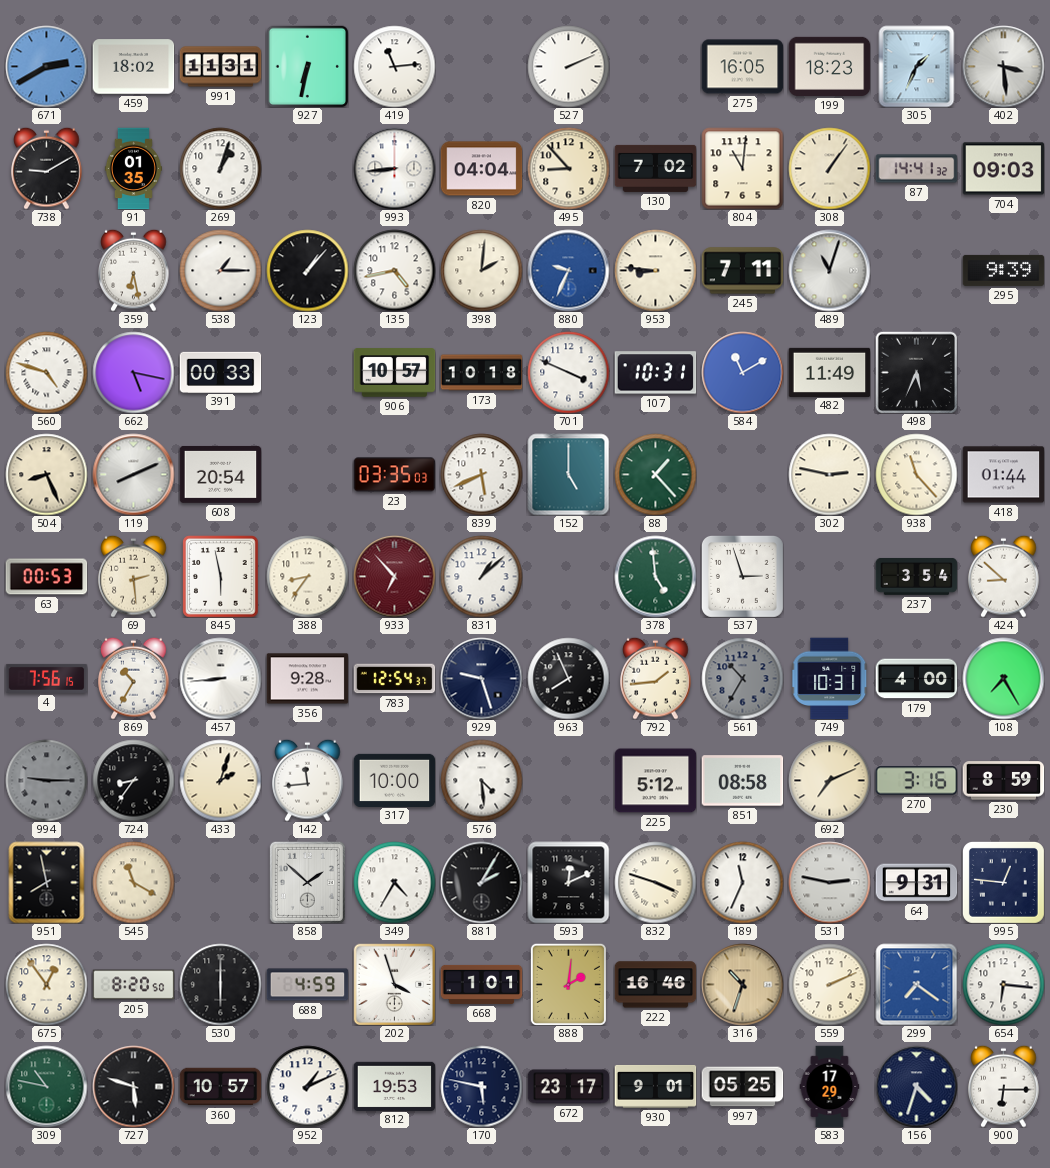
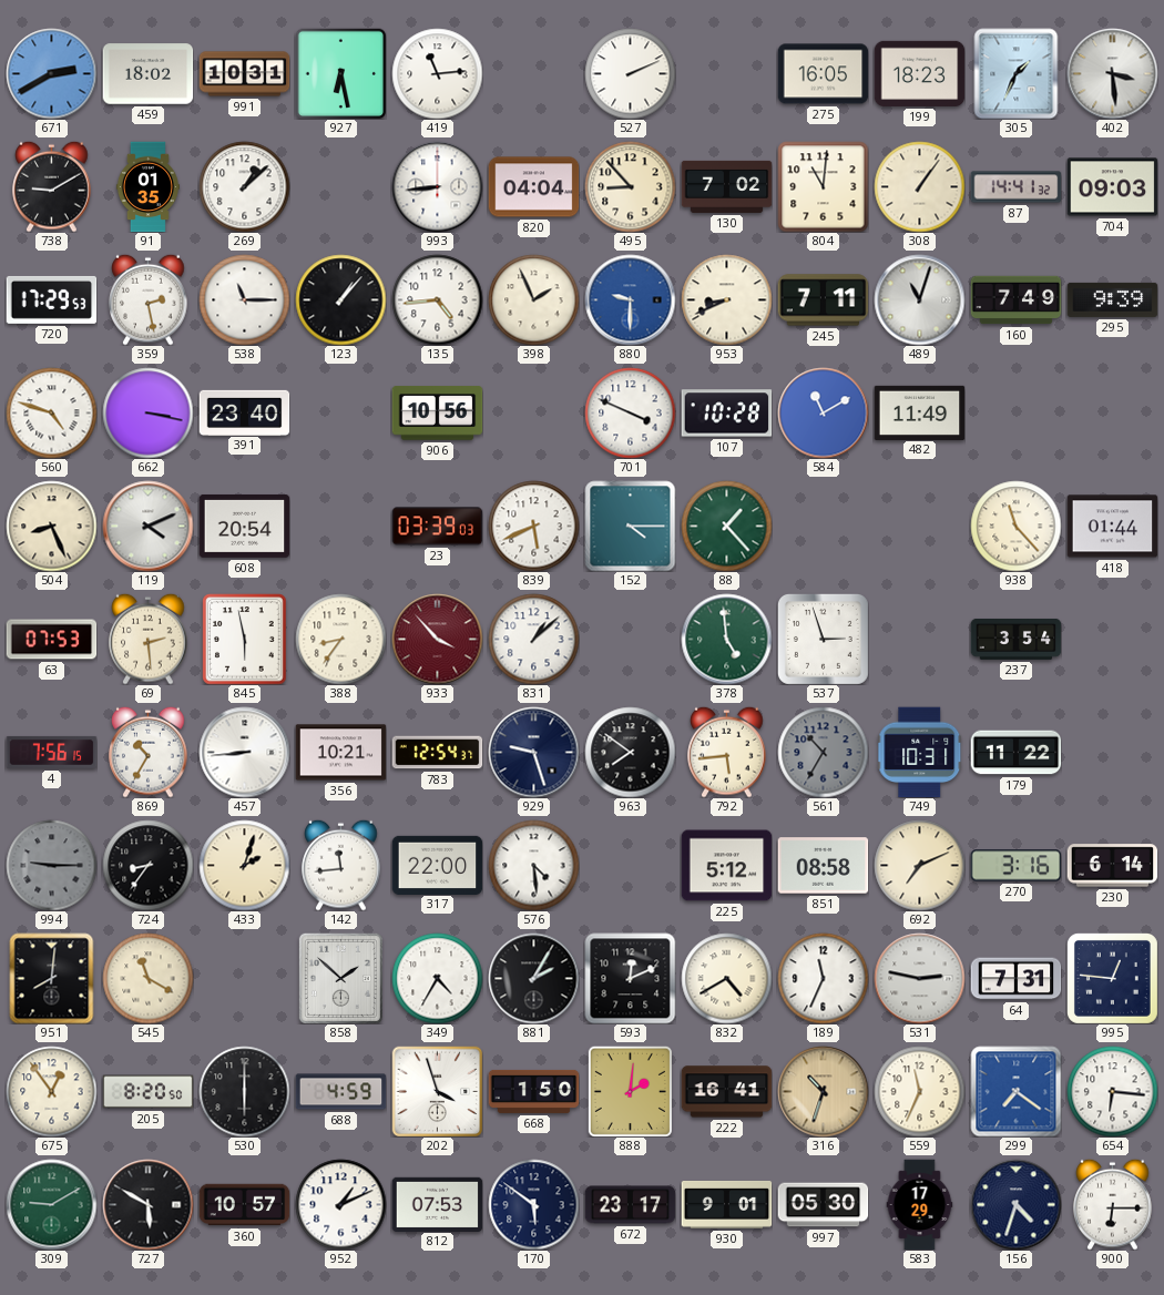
991: 11:31 -> 10:31 (244, 74)
927: 6:32 -> 6:28 (340, 73)
269: 1:03 -> 1:08 (244, 186)
720: none -> 17:29 (51, 299)
359: 6:28 -> 2:28 (149, 299)
538: 1:15 -> 11:15 (244, 299)
135: 4:43 -> 4:44 (437, 299)
398: 2:01 -> 1:56 (533, 299)
880: 9:34 -> 9:30 (630, 299)
953: 8:46 -> 8:41 (726, 299)
160: none -> 7:49 (1015, 300)
662: 5:17 -> 3:17 (147, 412)
391: 00:33 -> 23:40 (244, 412)
906: 10:57 -> 10:56 (437, 414)
173: 10:18 -> none (481, 373)
107: 10:31 -> 10:28 (726, 414)
498: 5:34 -> none (916, 372)
119: 8:11 -> 4:11 (147, 526)
23: 03:35 -> 03:39 (437, 527)
152: 5:00 -> 4:15 (630, 526)
302: 2:47 -> none (829, 474)
63: 00:53 -> 07:53 (51, 640)
933: 6:53 -> 3:53 (437, 639)
424: 8:52 -> none (1004, 576)
356: 9:28 -> 10:21 (340, 753)
963: 7:56 -> 7:51 (630, 752)
792: 1:44 -> 5:44 (727, 752)
179: 4:00 -> 11:22 (1015, 753)
108: 7:25 -> none (1003, 678)
317: 10:00 -> 22:00 (437, 865)
230: 8:59 -> 6:14 (1112, 866)
951: 7:58 -> 8:01 (52, 978)
832: 3:48 -> 4:40 (726, 978)
64: 9:31 -> 7:31 (1015, 979)
668: 1:01 -> 1:50 (533, 1091)
222: 16:46 -> 16:41 (726, 1092)
559: 2:11 -> 11:34 (919, 1091)
309: 10:47 -> 9:10 (51, 1204)
727: 5:48 -> 5:50 (147, 1204)
812: 19:53 -> 07:53 (437, 1204)
170: 5:47 -> 5:51 (533, 1204)
997: 05:25 -> 05:30 (823, 1205)
